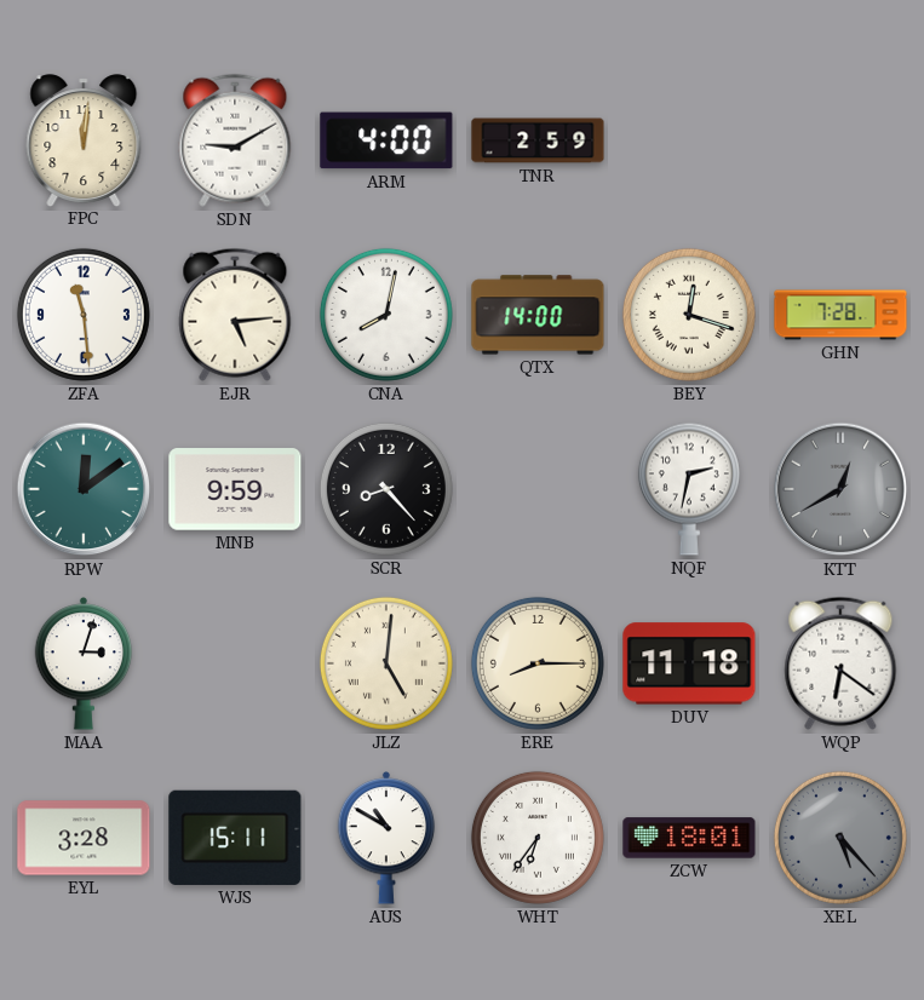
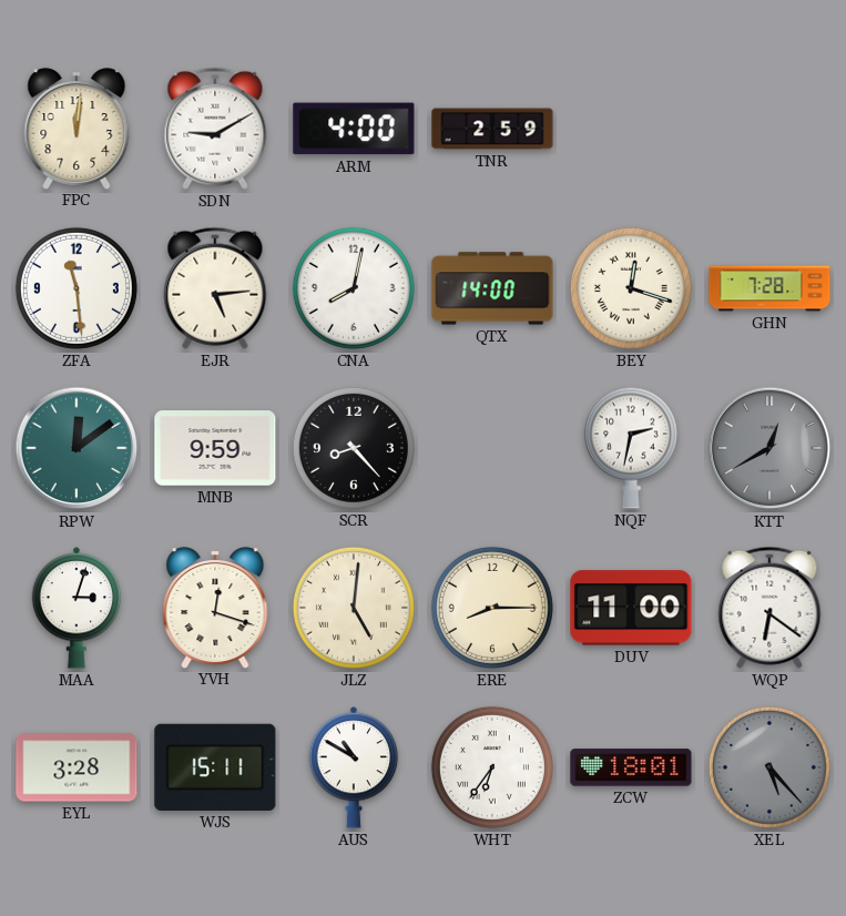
YVH: none -> 12:18 (215, 608)
DUV: 11:18 -> 11:00 (631, 608)
